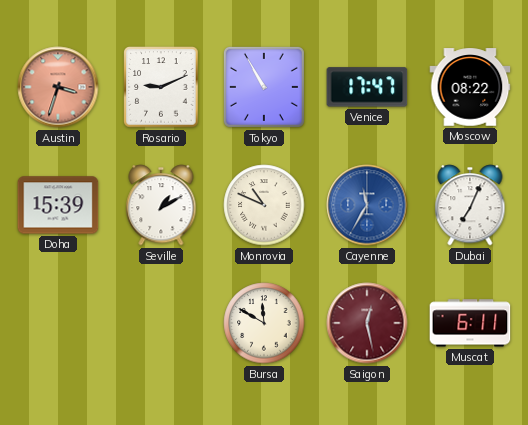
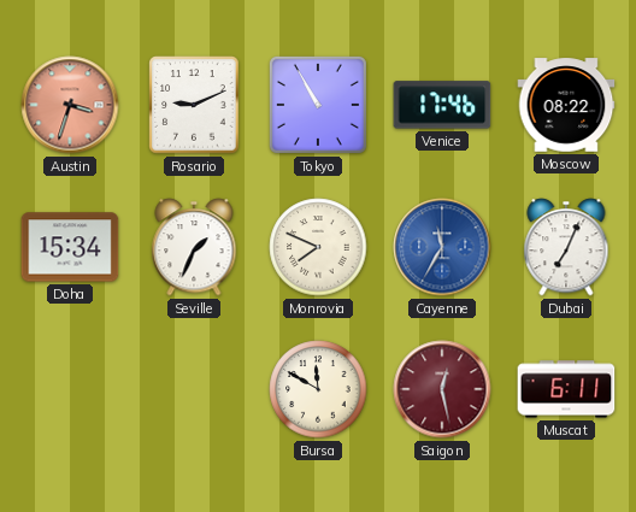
Venice: 17:47 -> 17:46 (442, 105)
Doha: 15:39 -> 15:34 (70, 247)
Seville: 1:10 -> 1:34 (194, 247)
Monrovia: 10:49 -> 7:49 (318, 247)
